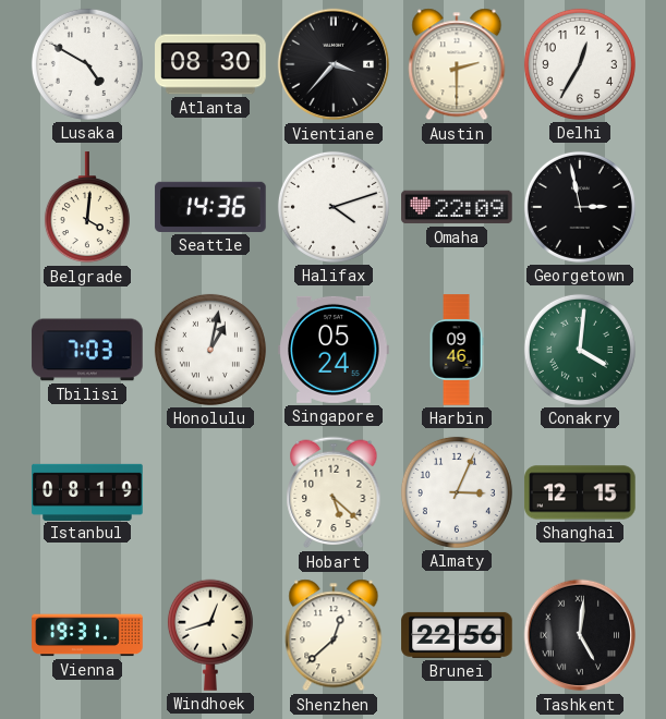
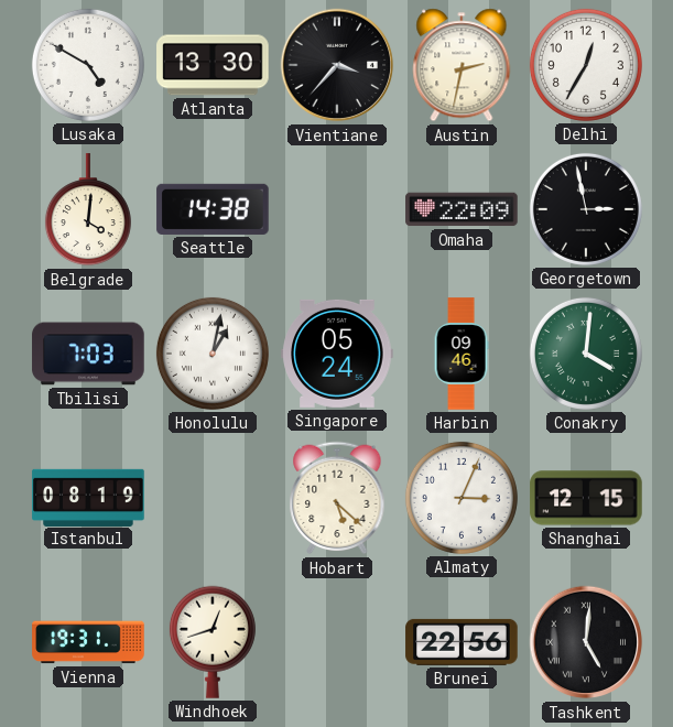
Atlanta: 08:30 -> 13:30 (213, 65)
Austin: 2:30 -> 2:32 (462, 65)
Seattle: 14:36 -> 14:38 (213, 209)
Halifax: 4:12 -> none (334, 207)
Shenzhen: 12:38 -> none (334, 635)
